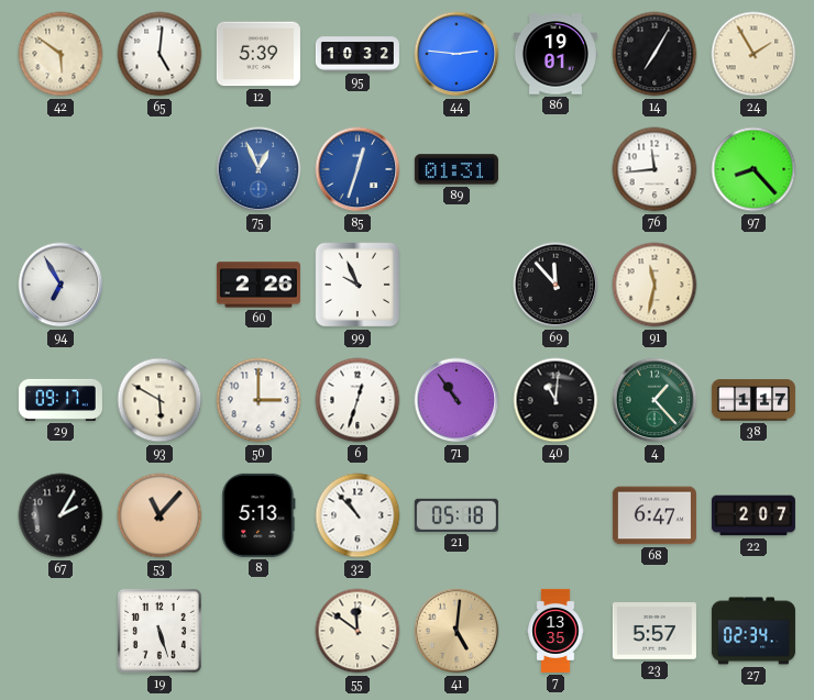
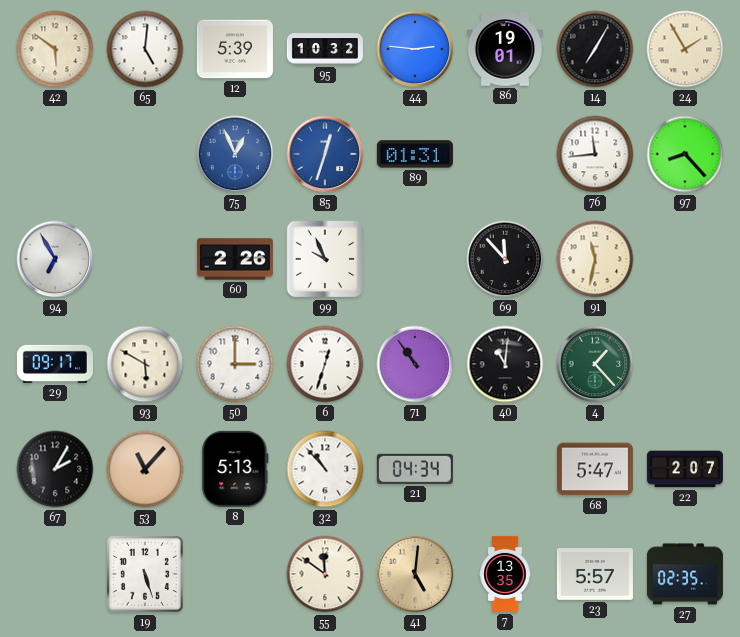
38: 1:17 -> none (754, 400)
21: 05:18 -> 04:34 (415, 469)
68: 6:47 -> 5:47 (595, 469)
27: 02:34 -> 02:35 (685, 574)
